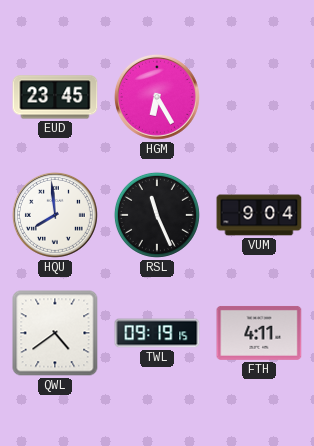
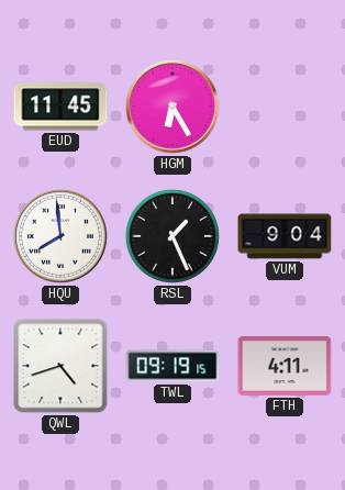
EUD: 23:45 -> 11:45 (60, 107)
RSL: 11:26 -> 1:26 (172, 236)
QWL: 4:39 -> 4:42 (60, 366)
